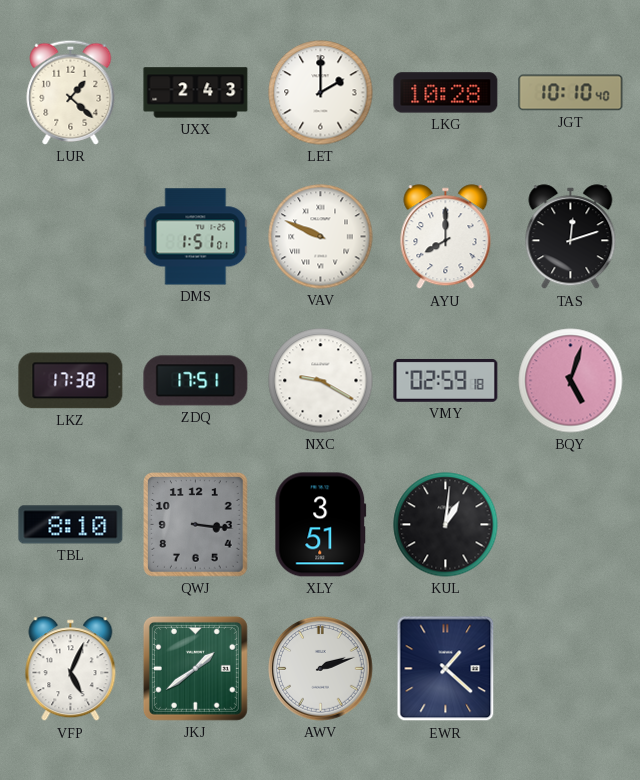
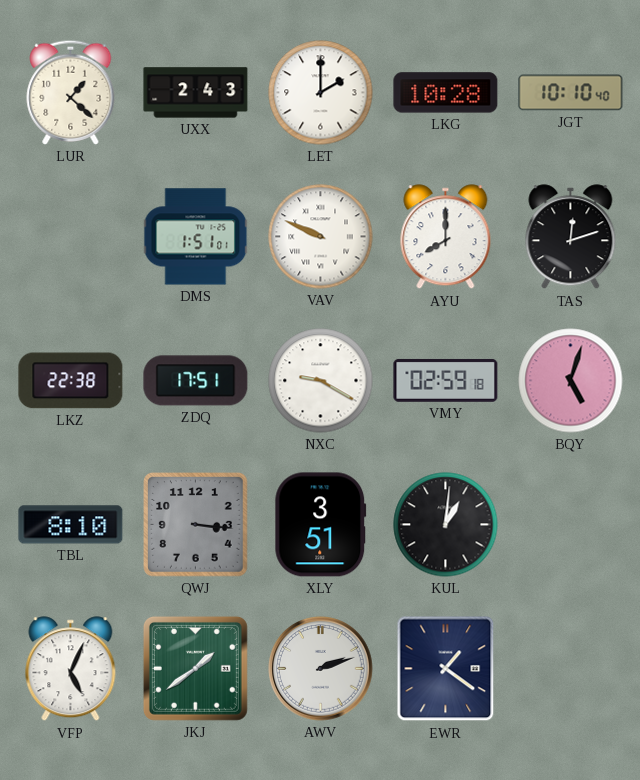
LKZ: 17:38 -> 22:38 (71, 381)
EWR: 1:22 -> 1:21 (446, 669)
